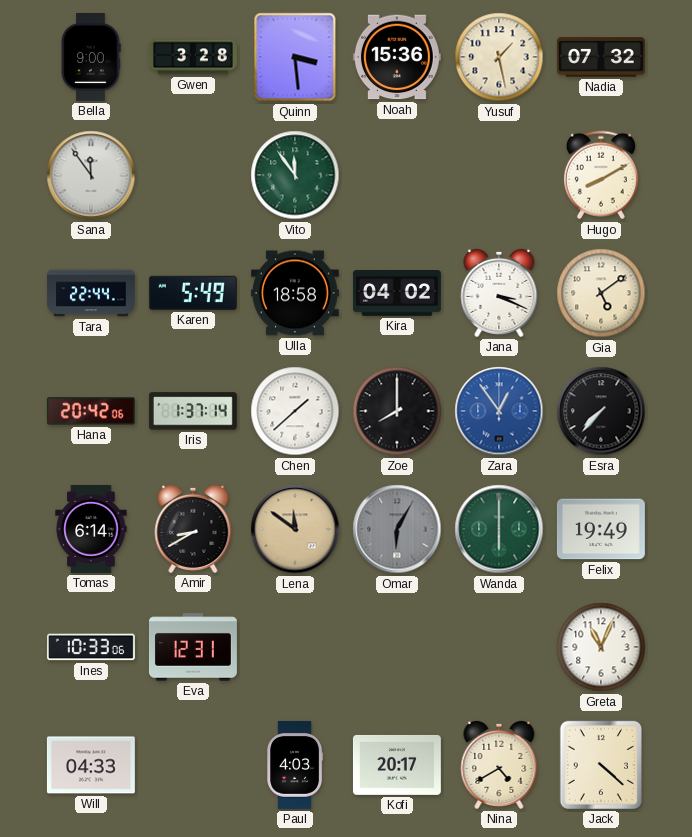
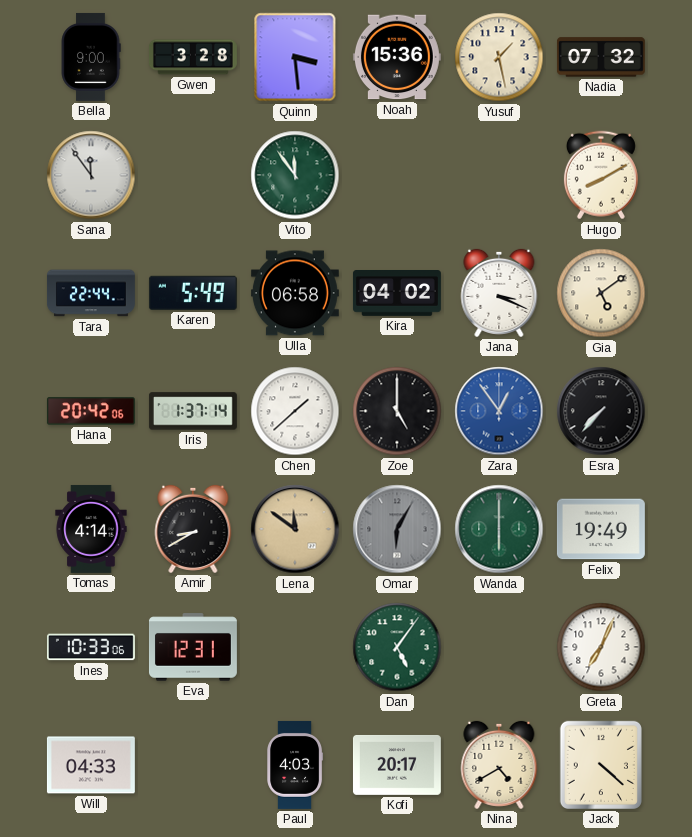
Ulla: 18:58 -> 06:58 (295, 293)
Zoe: 8:00 -> 5:00 (397, 411)
Tomas: 6:14 -> 4:14 (91, 529)
Dan: none -> 5:06 (397, 647)
Greta: 11:04 -> 7:04 (601, 647)
